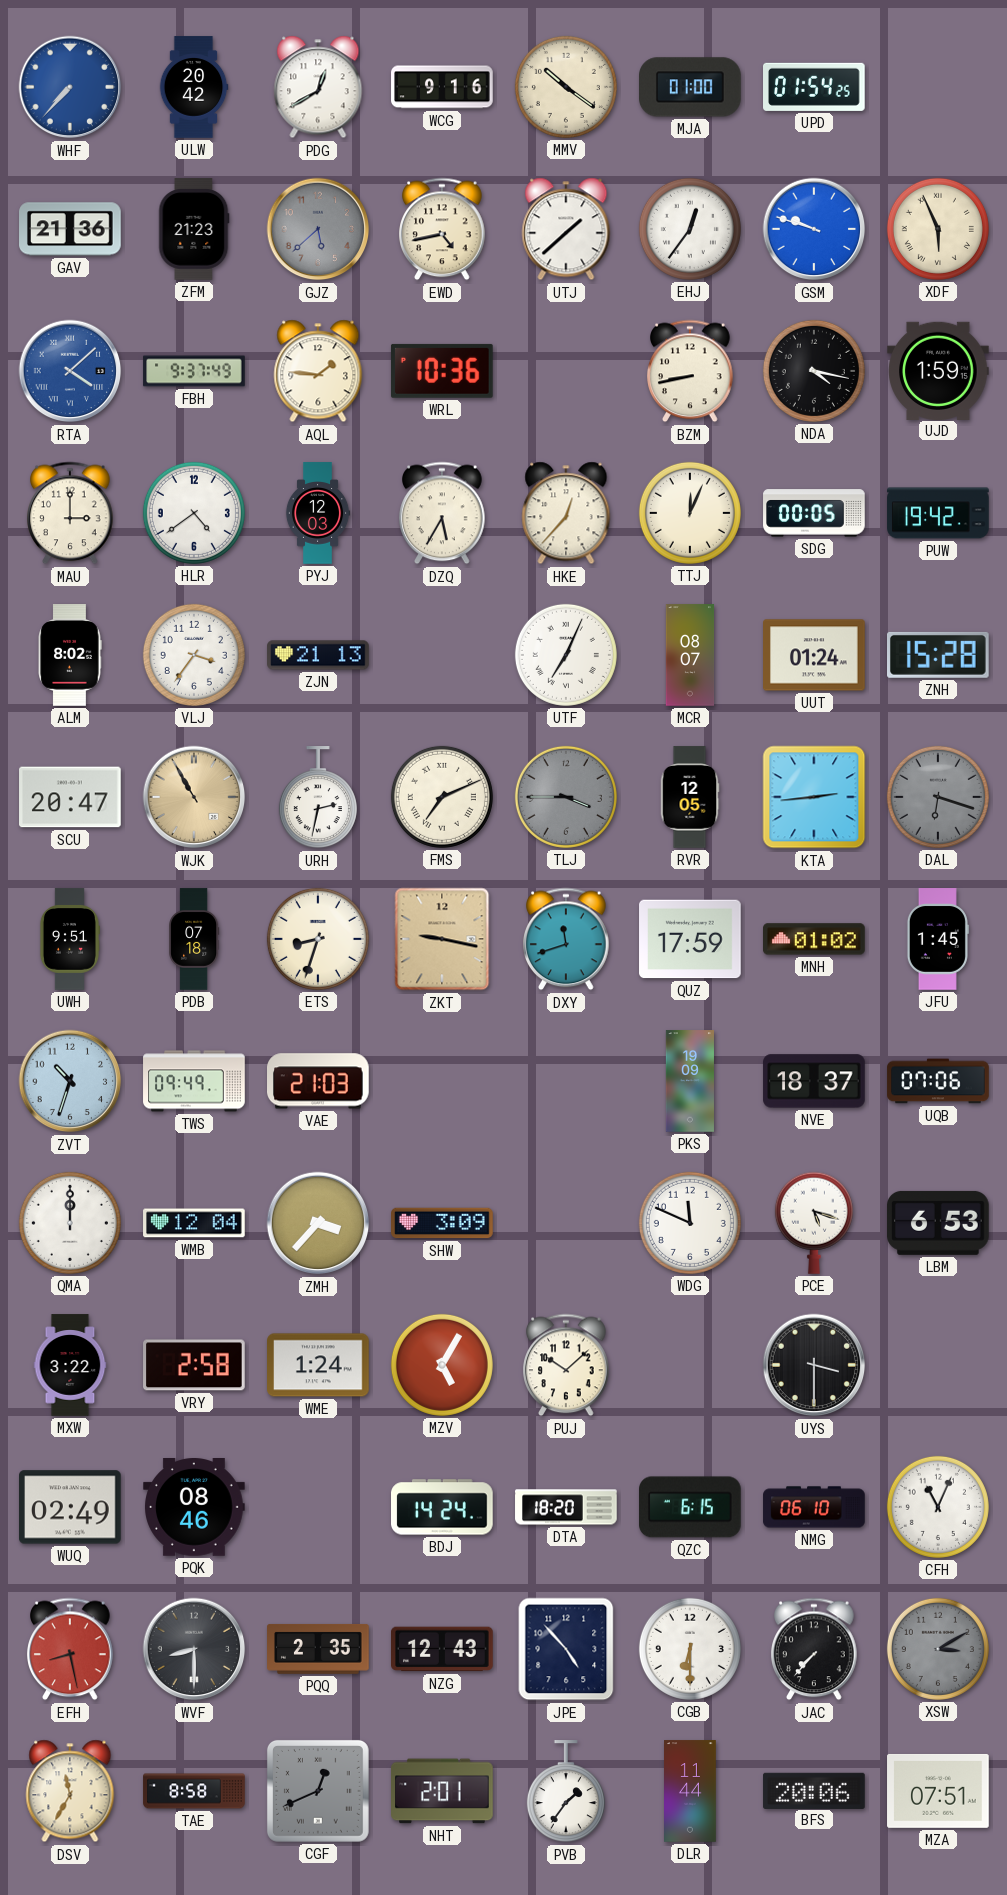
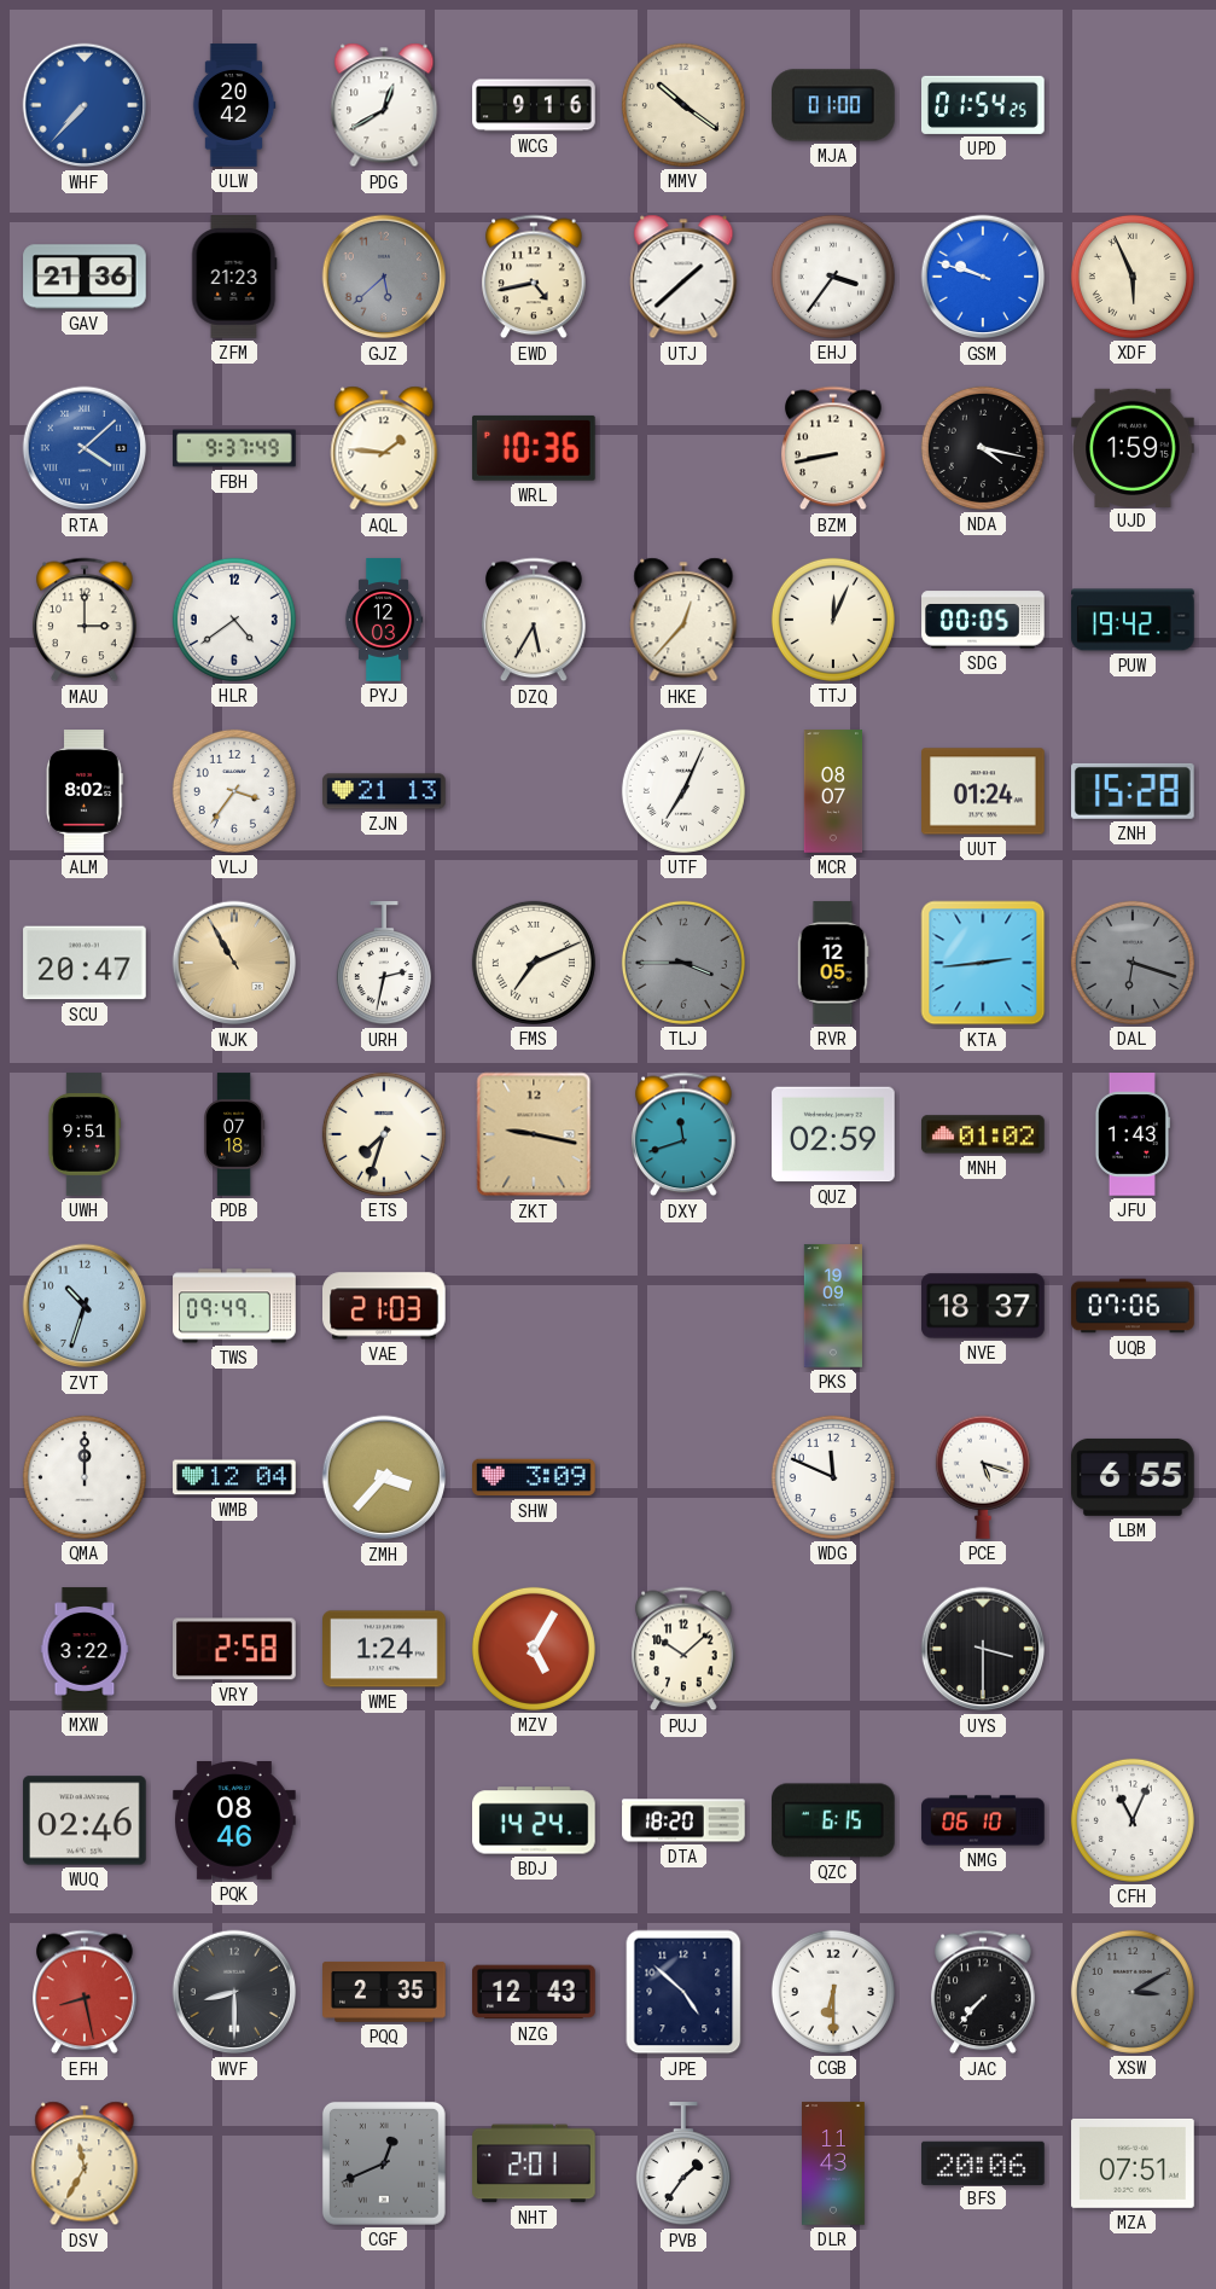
EHJ: 12:36 -> 3:36 (833, 277)
ETS: 8:33 -> 7:33 (384, 1134)
QUZ: 17:59 -> 02:59 (833, 1134)
JFU: 1:45 -> 1:43 (1131, 1134)
LBM: 6:53 -> 6:55 (1134, 1477)
WUQ: 02:49 -> 02:46 (86, 1820)
JPE: 4:53 -> 4:52 (683, 1992)
TAE: 8:58 -> none (194, 1791)
DLR: 11:44 -> 11:43 (834, 2163)
